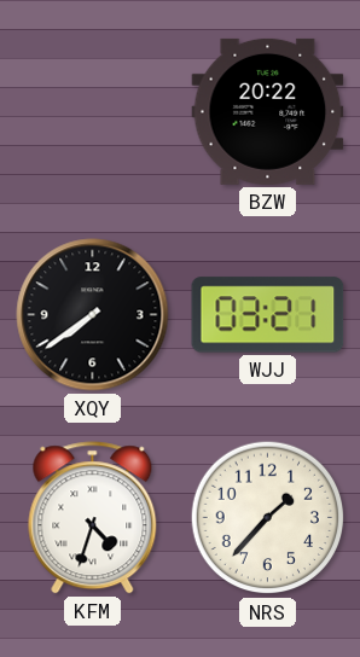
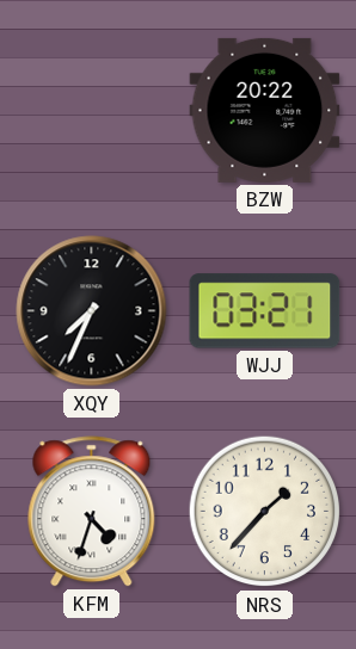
XQY: 7:39 -> 7:34 (92, 311)
